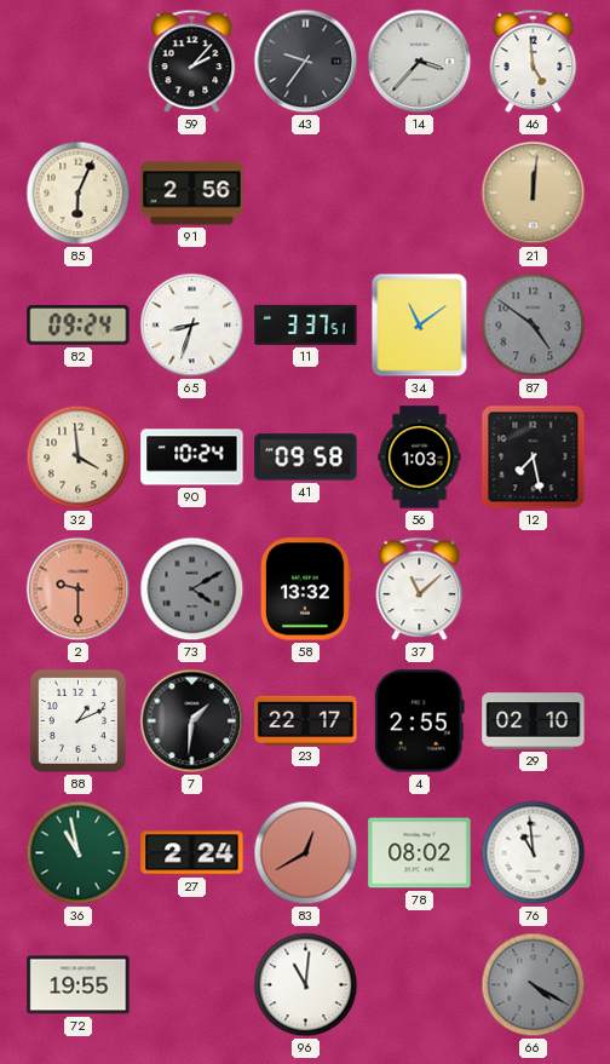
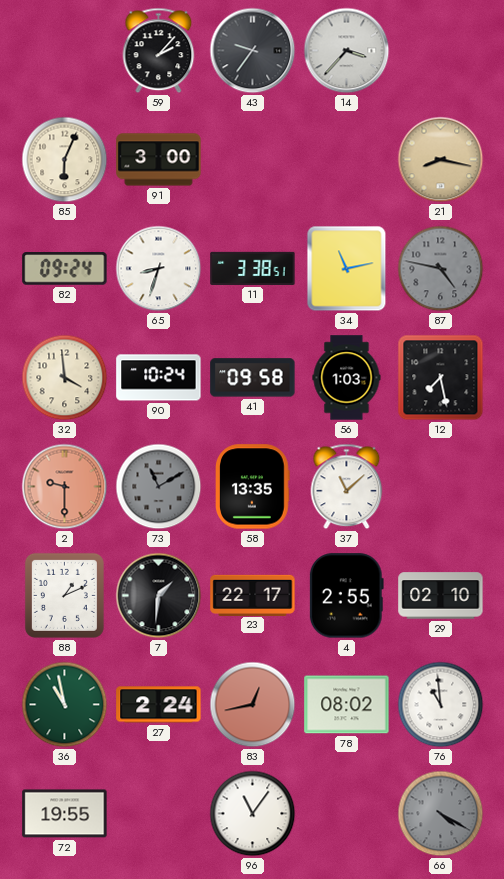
46: 4:59 -> none (534, 62)
91: 2:56 -> 3:00 (159, 160)
21: 12:01 -> 8:17 (441, 160)
11: 3:37 -> 3:38 (253, 268)
34: 11:09 -> 11:13 (347, 269)
87: 4:51 -> 4:47 (441, 269)
73: 4:10 -> 11:10 (159, 487)
58: 13:32 -> 13:35 (253, 487)
83: 12:40 -> 12:43 (253, 705)
96: 11:01 -> 11:06 (253, 814)
